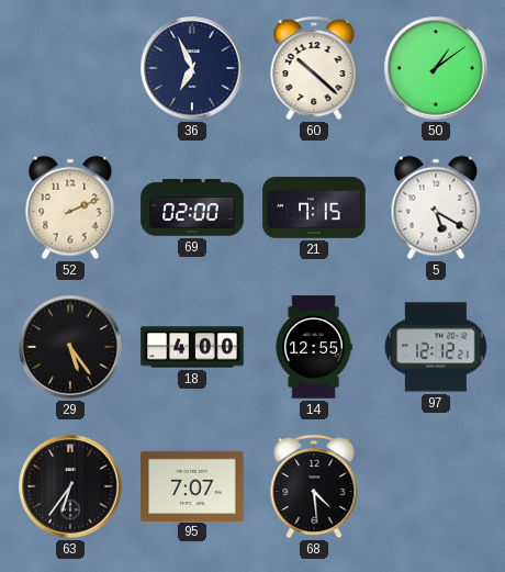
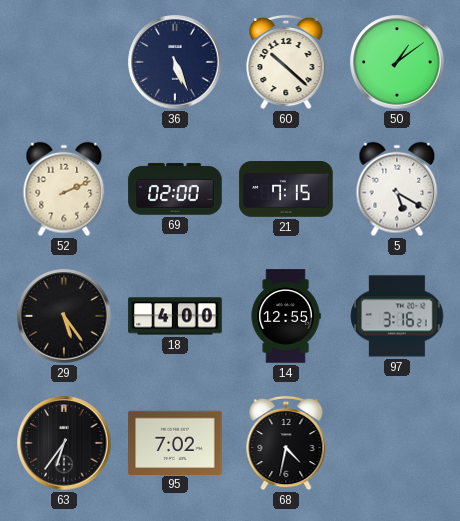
36: 6:56 -> 5:26 (175, 62)
97: 12:12 -> 3:16 (397, 316)
95: 7:07 -> 7:02 (175, 442)
68: 4:29 -> 4:32 (286, 443)
